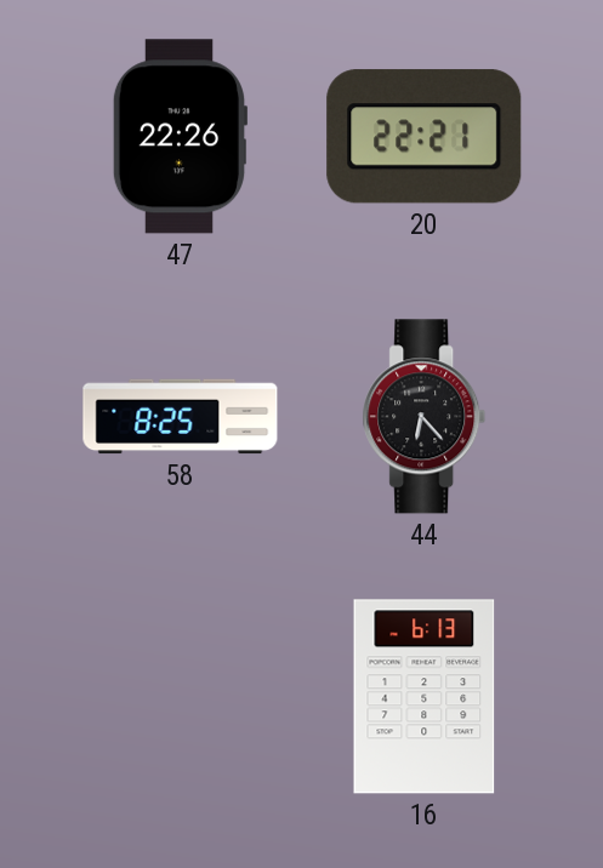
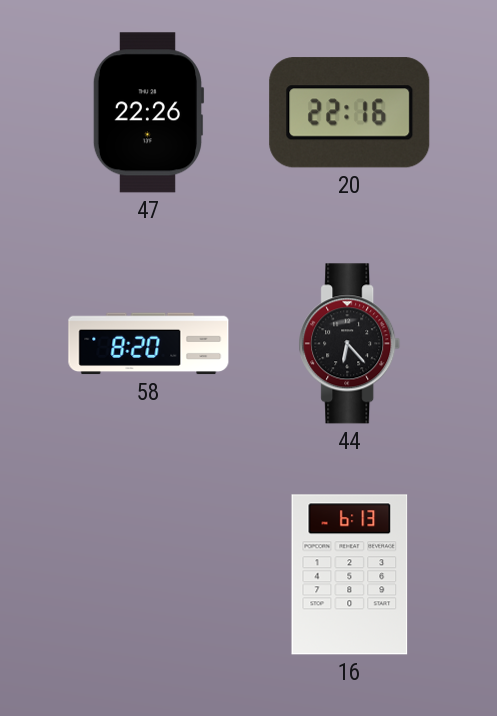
20: 22:21 -> 22:16 (350, 113)
58: 8:25 -> 8:20 (149, 344)
